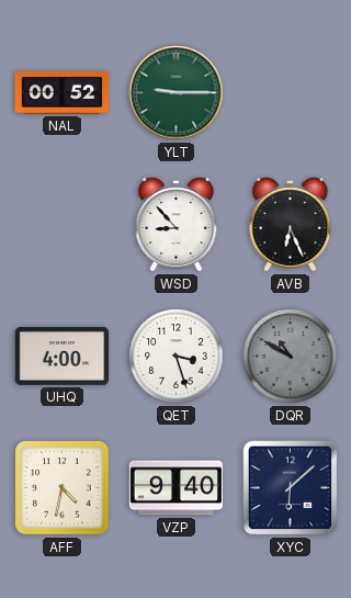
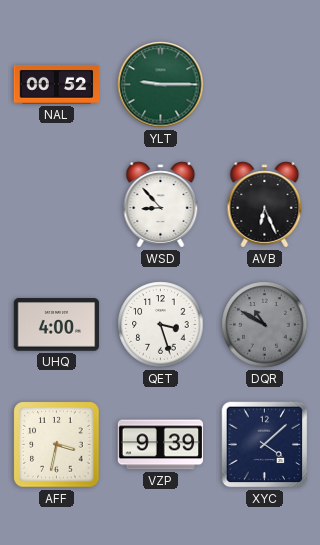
AFF: 4:32 -> 3:32 (57, 445)
VZP: 9:40 -> 9:39 (161, 445)
XYC: 6:08 -> 4:08 (265, 445)
